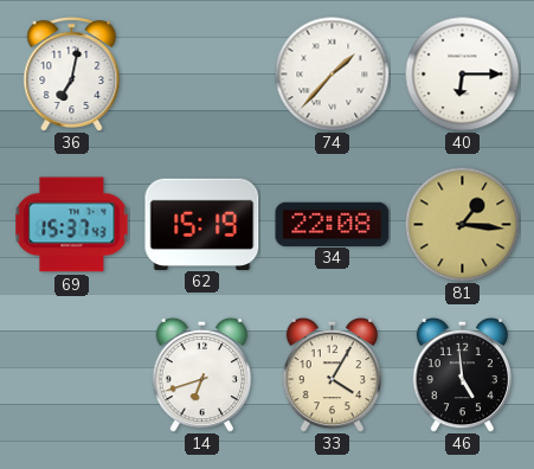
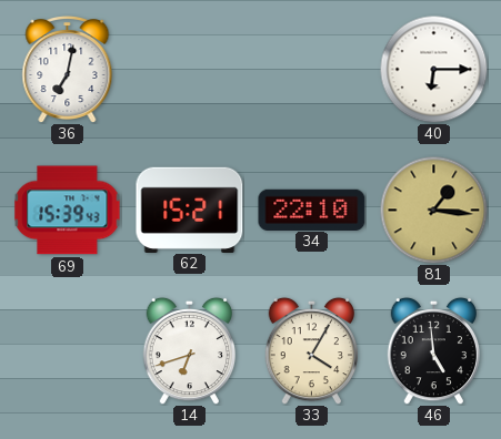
74: 1:37 -> none (332, 73)
69: 15:37 -> 15:39 (68, 211)
62: 15:19 -> 15:21 (190, 210)
34: 22:08 -> 22:10 (312, 210)
